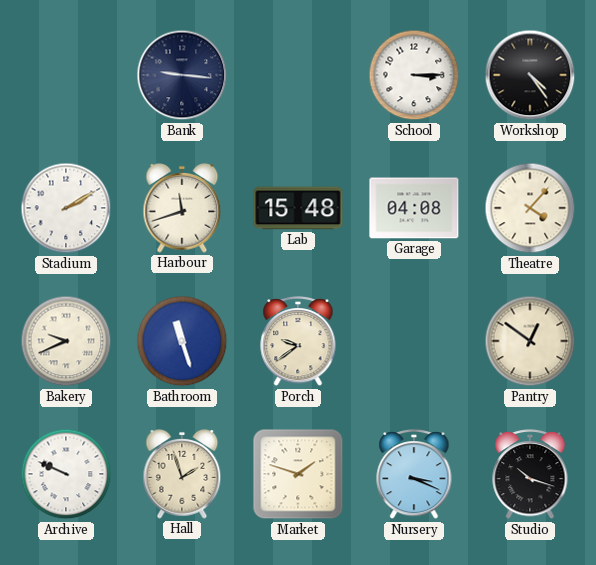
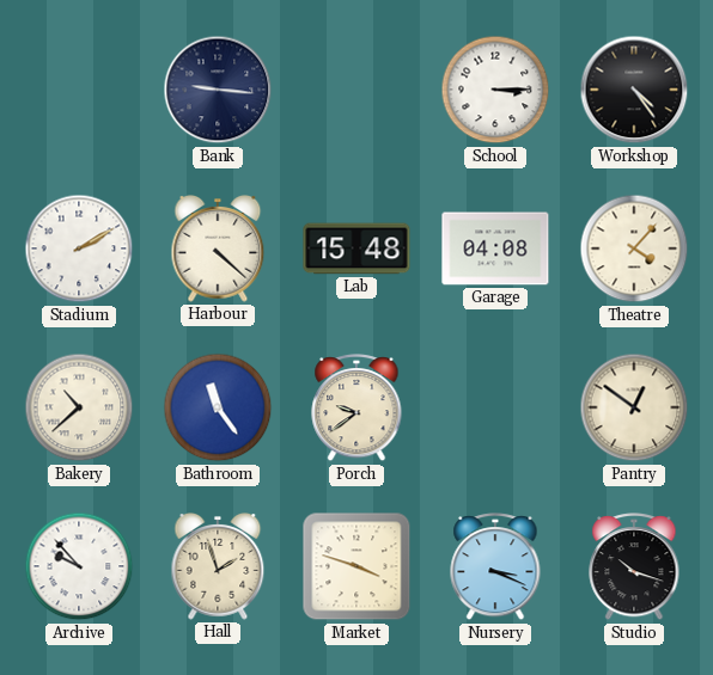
Harbour: 11:42 -> 4:22 (218, 250)
Bakery: 9:41 -> 10:38 (79, 407)
Bathroom: 11:27 -> 11:24 (218, 407)
Archive: 9:49 -> 9:53 (79, 566)
Market: 1:48 -> 3:48 (356, 566)
